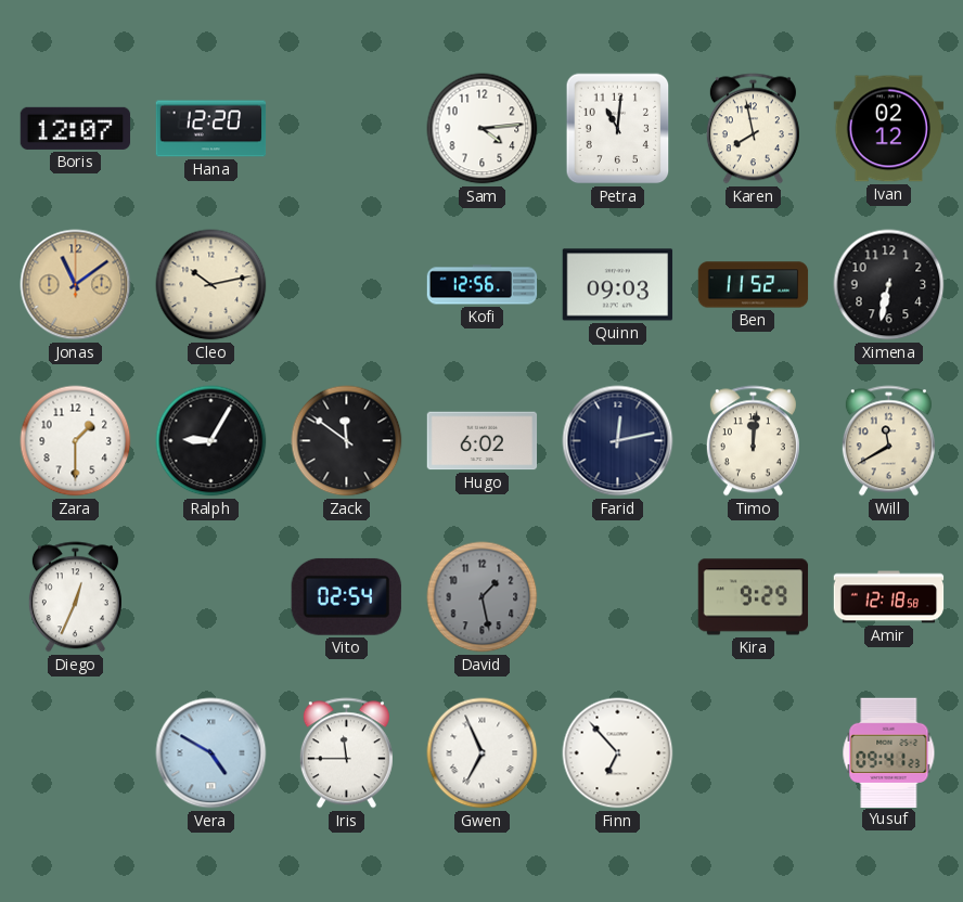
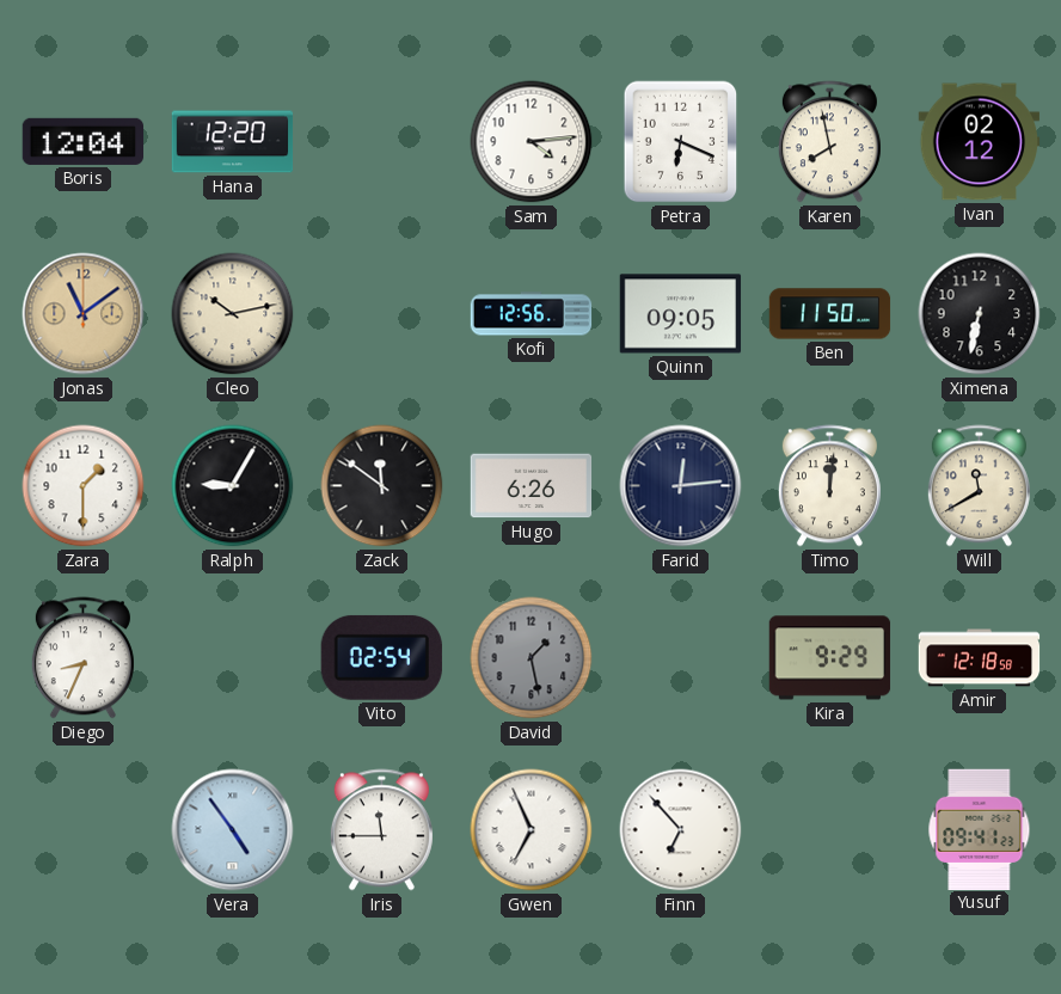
Boris: 12:07 -> 12:04 (84, 141)
Petra: 11:01 -> 6:19 (681, 142)
Quinn: 09:03 -> 09:05 (681, 314)
Ben: 11:52 -> 11:50 (830, 314)
Hugo: 6:02 -> 6:26 (532, 486)
Farid: 12:13 -> 12:14 (681, 486)
Diego: 12:34 -> 8:34 (82, 658)
Vera: 4:50 -> 4:54 (233, 830)
